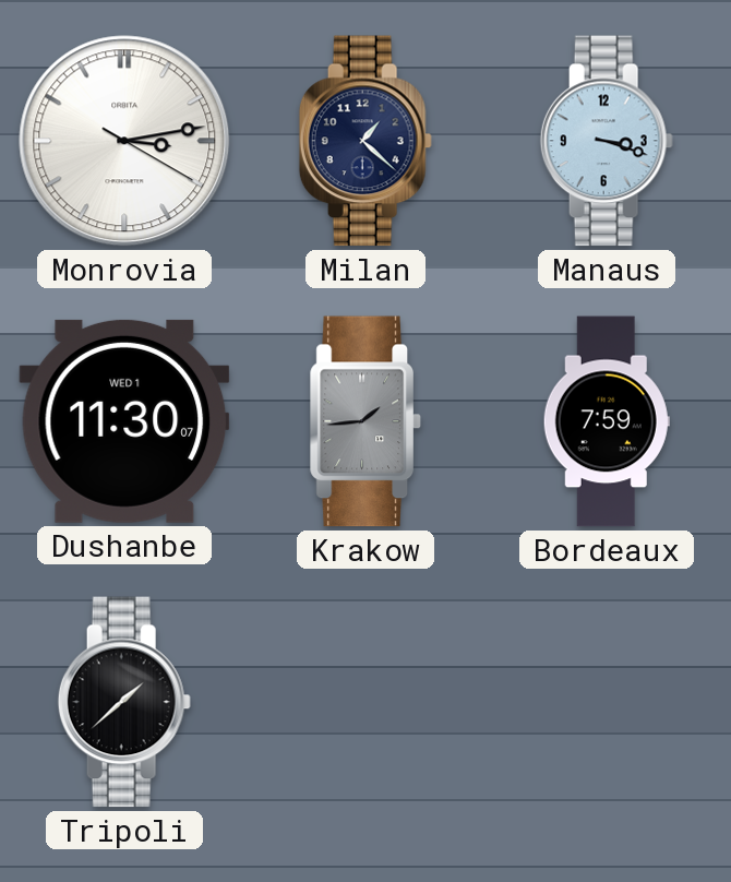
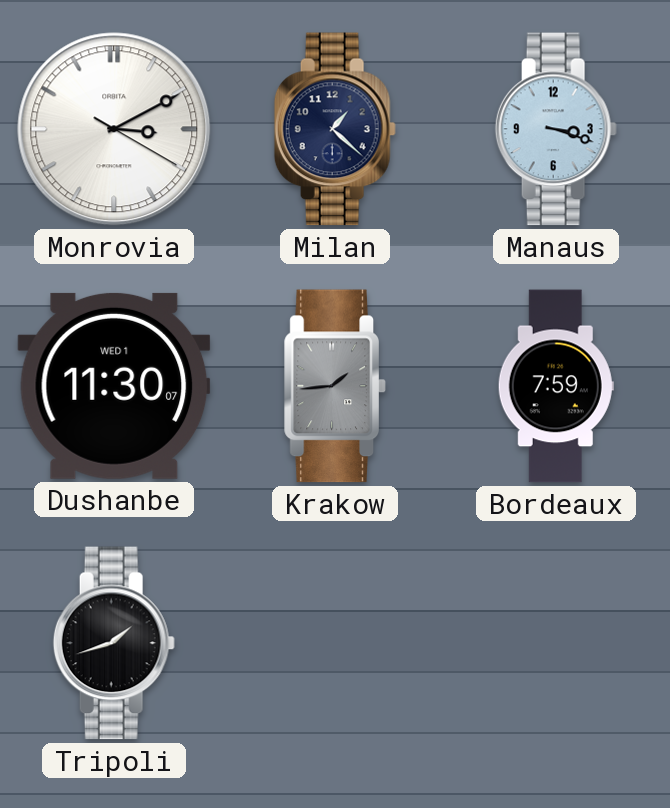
Monrovia: 3:13 -> 3:10 (114, 129)
Tripoli: 1:38 -> 1:42 (114, 643)
